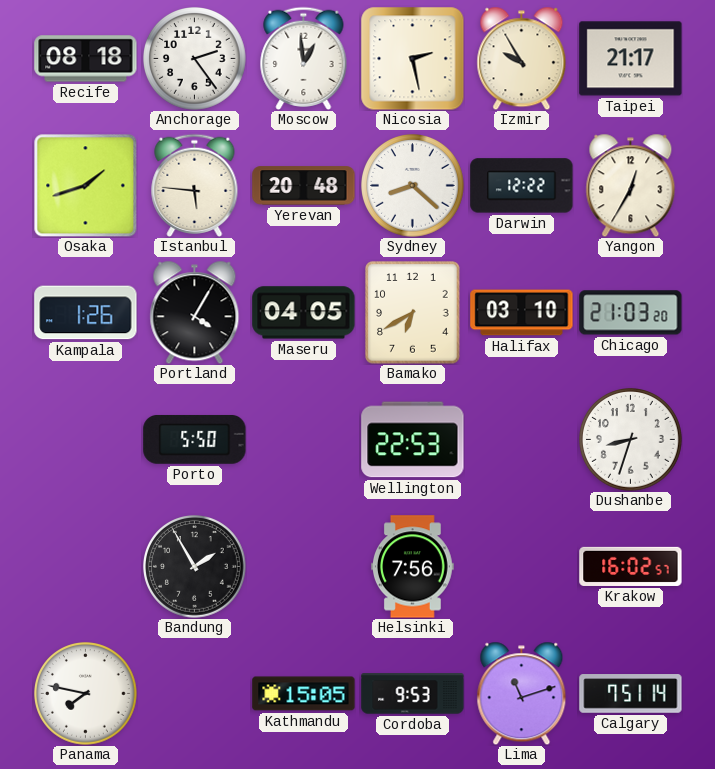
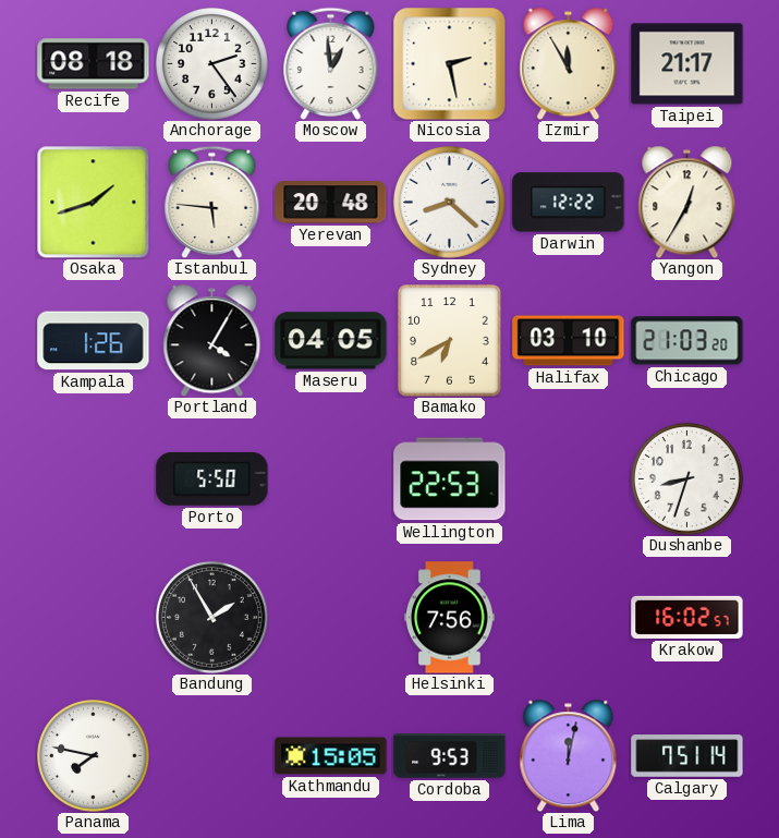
Izmir: 9:55 -> 11:55 (569, 63)
Lima: 11:12 -> 12:02 (569, 755)
